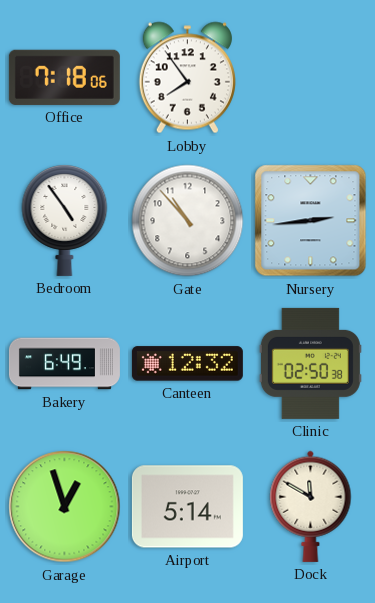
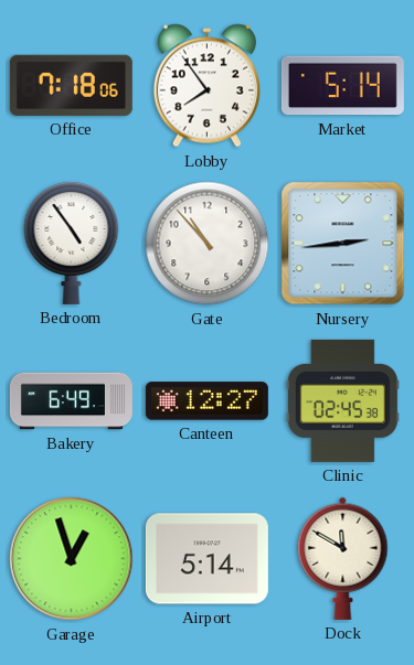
Market: none -> 5:14 (342, 86)
Canteen: 12:32 -> 12:27 (206, 401)
Clinic: 02:50 -> 02:45 (342, 400)
